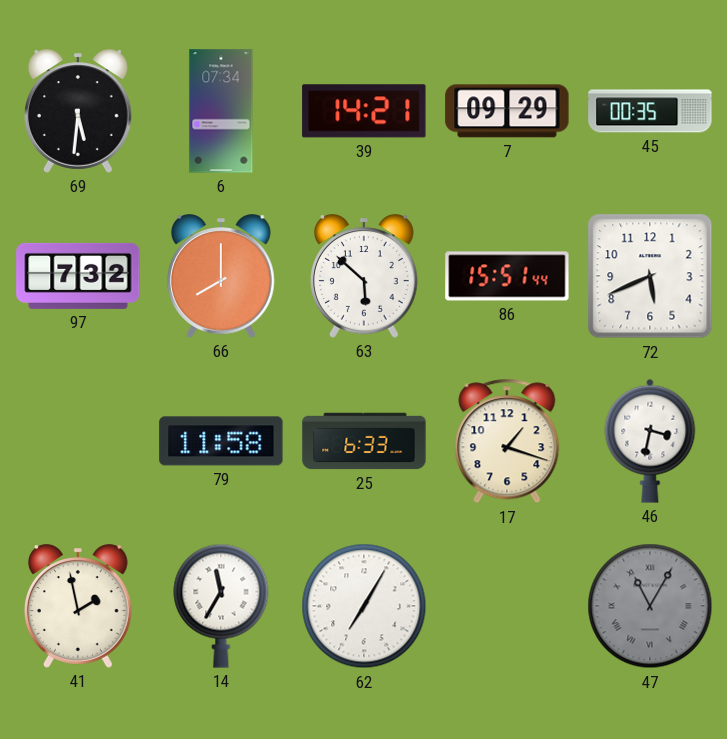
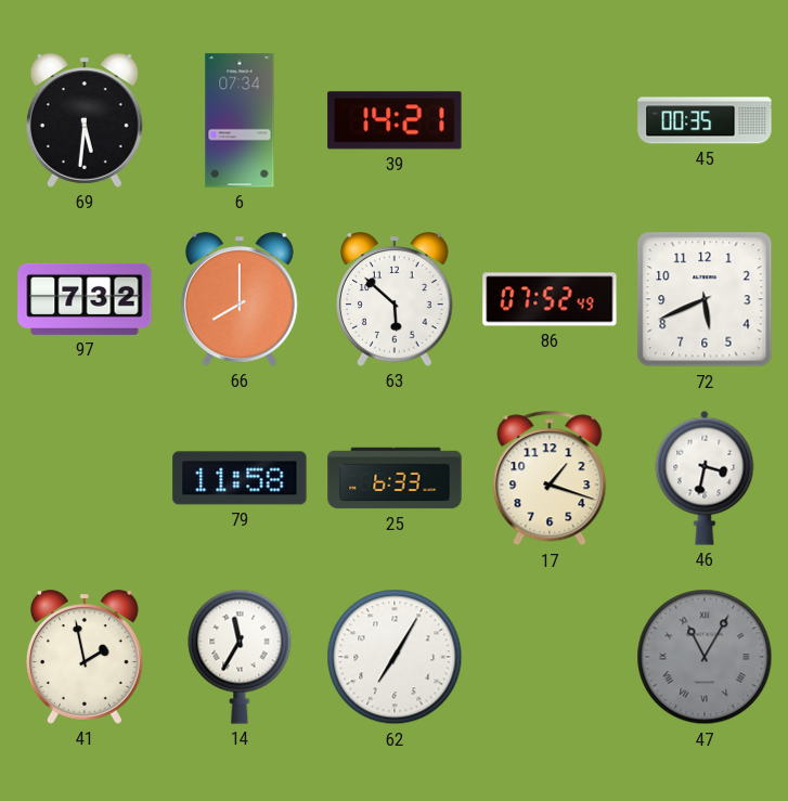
7: 09:29 -> none (507, 111)
86: 15:51 -> 07:52 (550, 299)
